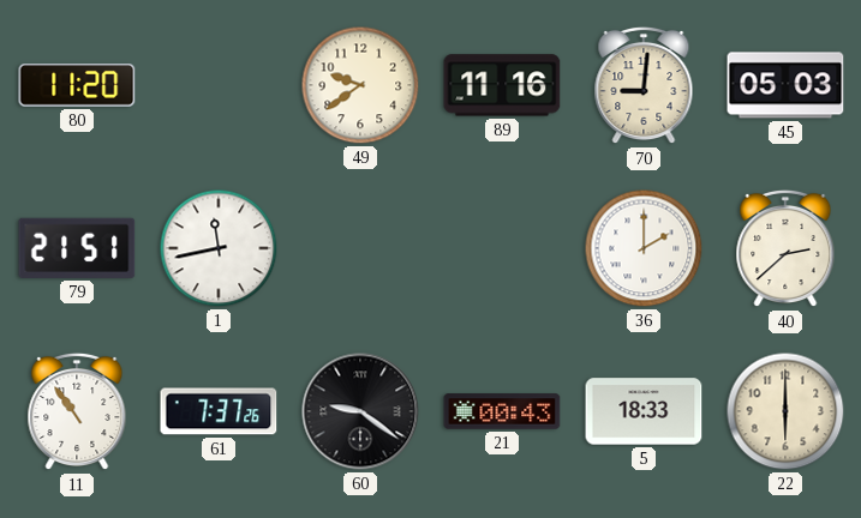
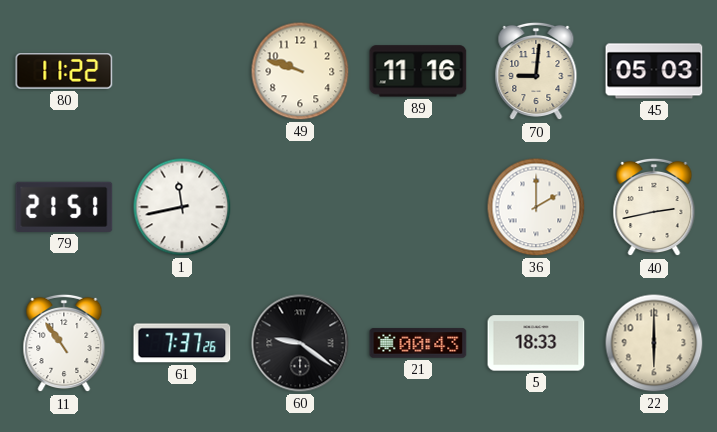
80: 11:20 -> 11:22 (64, 71)
49: 9:39 -> 9:48 (300, 71)
40: 2:38 -> 2:43 (654, 207)
